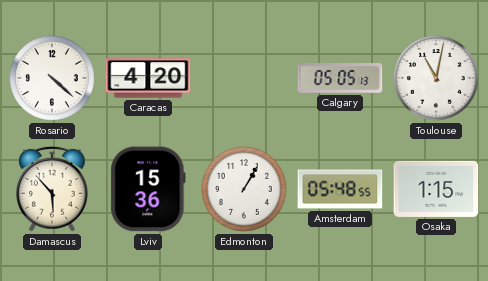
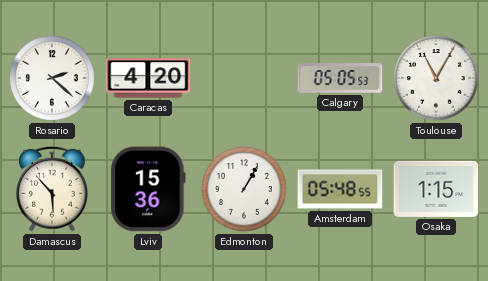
Rosario: 4:22 -> 2:22 (53, 79)
Calgary: 05:05:13 -> 05:05:53 (340, 78)
Toulouse: 11:02 -> 11:05 (437, 79)
